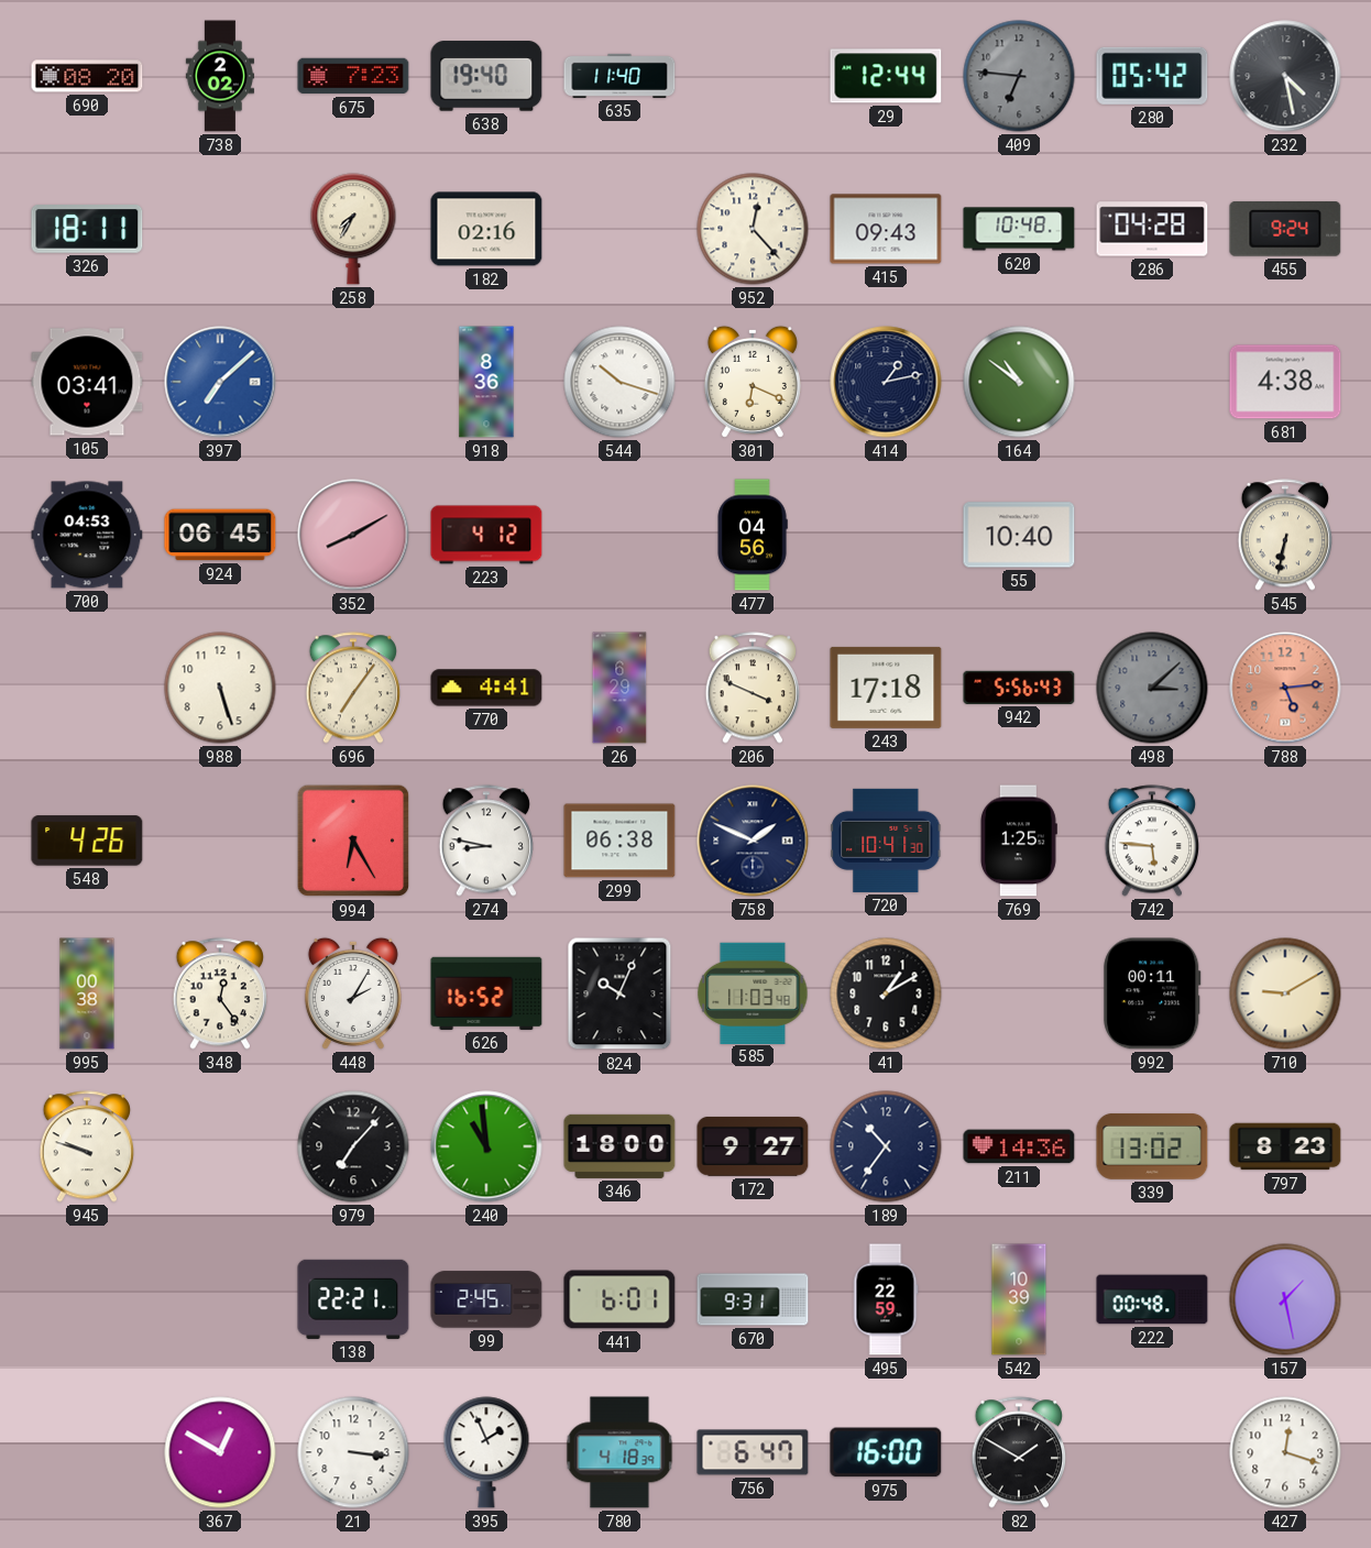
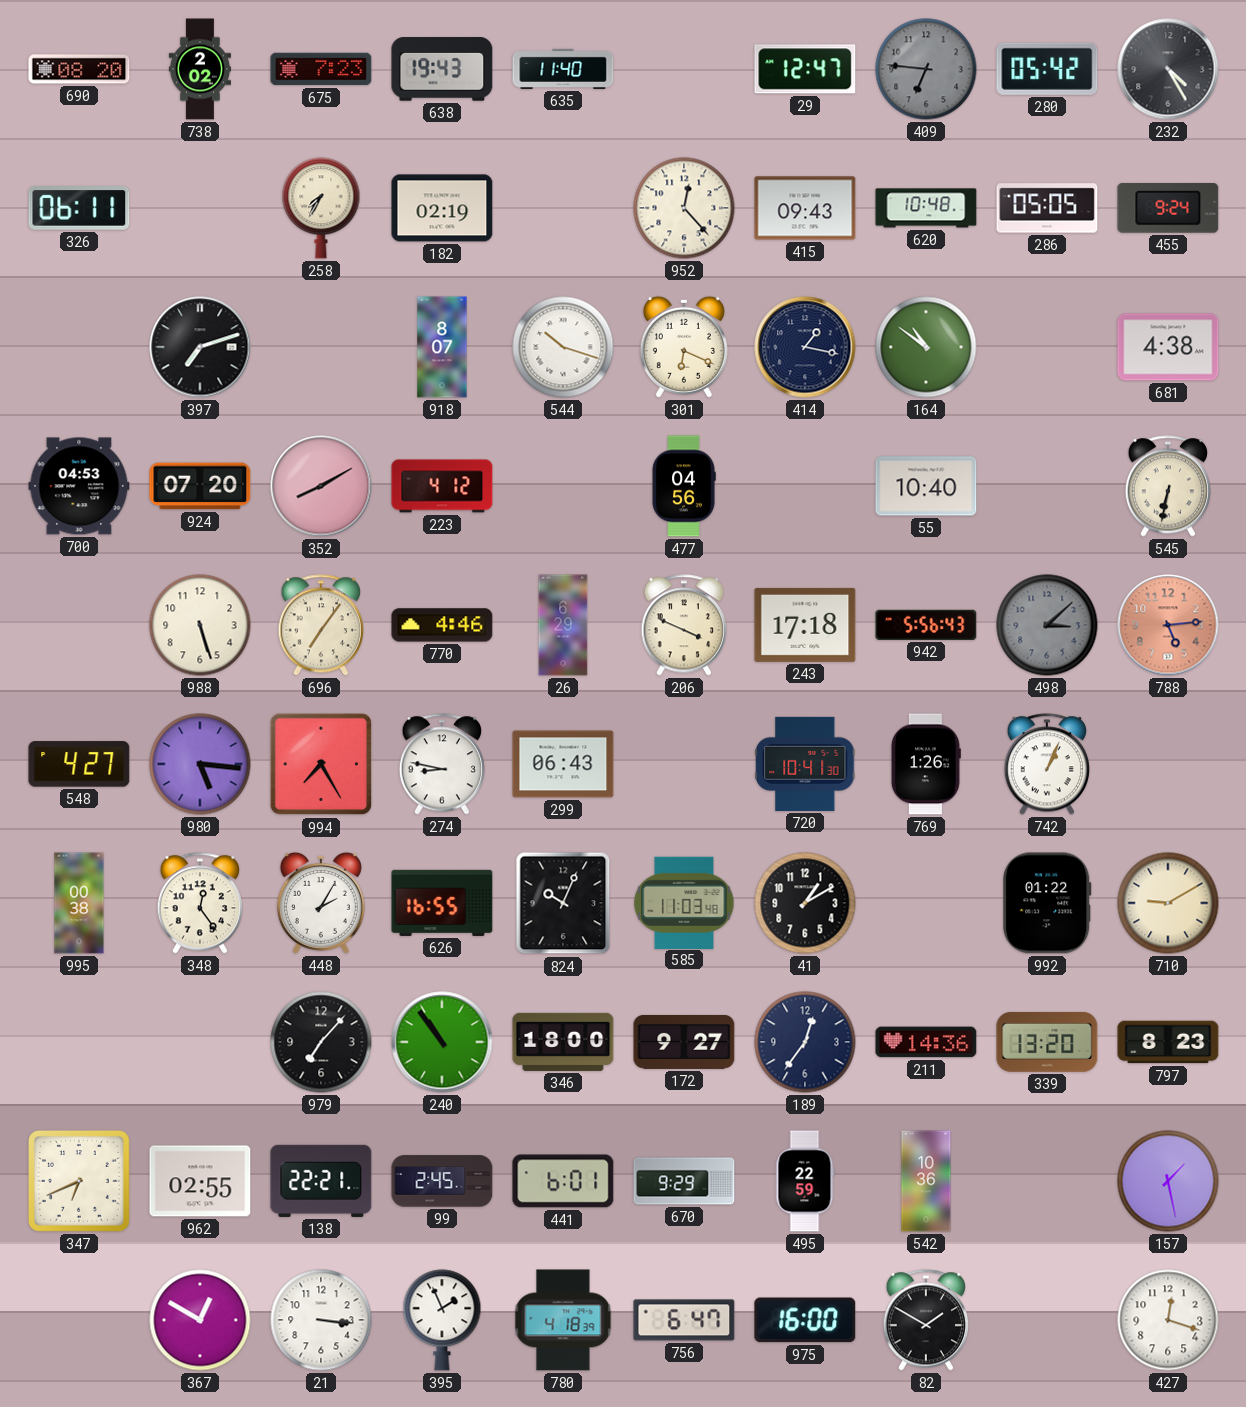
638: 19:40 -> 19:43 (442, 69)
29: 12:44 -> 12:47 (805, 69)
232: 4:28 -> 4:25 (1168, 69)
326: 18:11 -> 06:11 (79, 209)
182: 02:16 -> 02:19 (442, 208)
286: 04:28 -> 05:05 (1047, 208)
105: 03:41 -> none (87, 382)
397: 7:08 -> 7:12 (200, 347)
397 dial: blue -> black (200, 347)
918: 8:36 -> 8:07 (442, 347)
414: 1:13 -> 1:17 (805, 347)
924: 06:45 -> 07:20 (200, 486)
770: 4:41 -> 4:46 (442, 625)
548: 4:26 -> 4:27 (79, 764)
980: none -> 5:16 (200, 764)
994: 6:25 -> 7:25 (321, 764)
299: 06:38 -> 06:43 (563, 764)
758: 1:49 -> none (753, 841)
769: 1:25 -> 1:26 (925, 764)
742: 5:46 -> 1:04 (1046, 764)
626: 16:52 -> 16:55 (442, 903)
992: 00:11 -> 01:22 (1047, 903)
945: 9:48 -> none (86, 1146)
240: 10:59 -> 10:54 (442, 1042)
189: 10:36 -> 12:36 (805, 1042)
339: 13:02 -> 13:20 (1047, 1042)
347: none -> 6:41 (79, 1181)
962: none -> 02:55 (200, 1181)
670: 9:31 -> 9:29 (684, 1181)
542: 10:39 -> 10:36 (926, 1181)
222: 00:48 -> none (1152, 1299)
